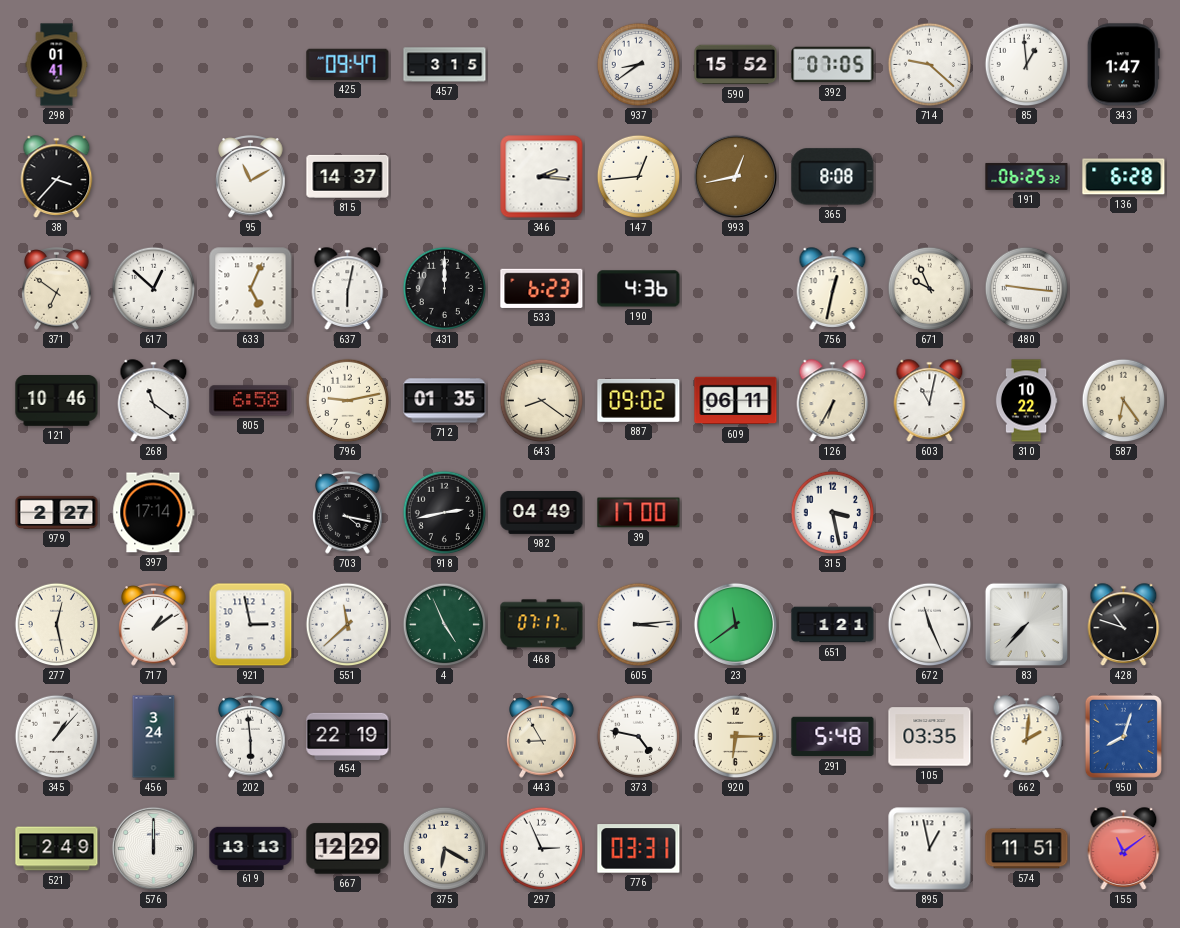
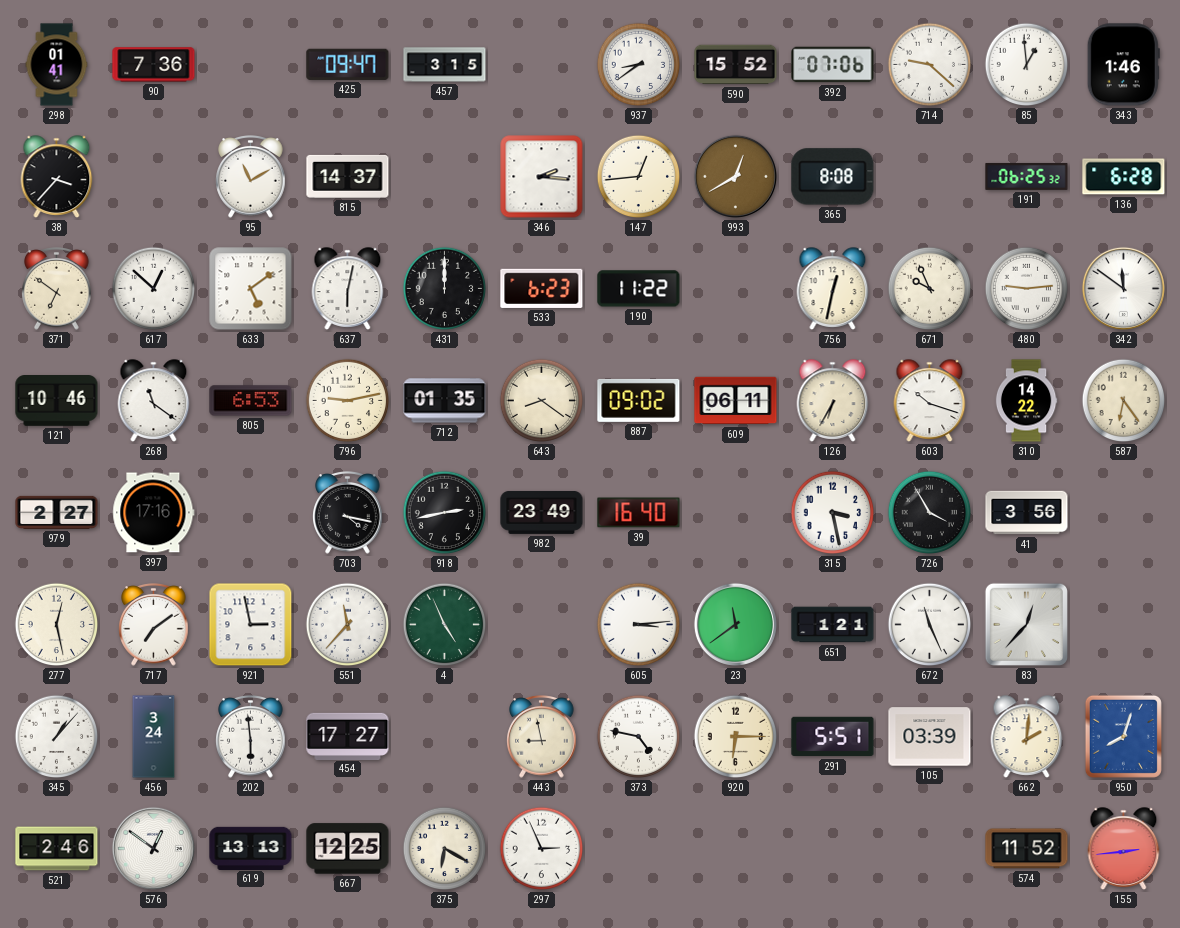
90: none -> 7:36 (154, 65)
392: 07:05 -> 07:06 (833, 65)
343: 1:47 -> 1:46 (1123, 65)
993: 12:43 -> 12:40 (735, 176)
633: 5:04 -> 5:09 (251, 289)
190: 4:36 -> 11:22 (639, 289)
480: 9:16 -> 9:14 (1027, 289)
342: none -> 11:51 (1123, 288)
805: 6:58 -> 6:53 (251, 401)
603: 11:02 -> 10:18 (930, 401)
310: 10:22 -> 14:22 (1026, 401)
397: 17:14 -> 17:16 (154, 513)
982: 04:49 -> 23:49 (542, 512)
39: 17:00 -> 16:40 (639, 513)
726: none -> 3:55 (930, 513)
41: none -> 3:56 (1027, 513)
717: 1:09 -> 7:09 (154, 625)
551: 11:38 -> 11:37 (348, 625)
468: 07:17 -> none (542, 625)
83: 7:37 -> 12:37 (1026, 624)
428: 10:48 -> none (1124, 625)
454: 22:19 -> 17:27 (348, 736)
443: 8:55 -> 8:58 (542, 737)
291: 5:48 -> 5:51 (833, 737)
105: 03:35 -> 03:39 (930, 737)
521: 2:49 -> 2:46 (57, 849)
576: 12:00 -> 12:51 (153, 848)
667: 12:29 -> 12:25 (348, 849)
776: 03:31 -> none (639, 849)
895: 12:58 -> none (930, 849)
574: 11:51 -> 11:52 (1027, 849)
155: 11:09 -> 2:44 (1124, 849)
